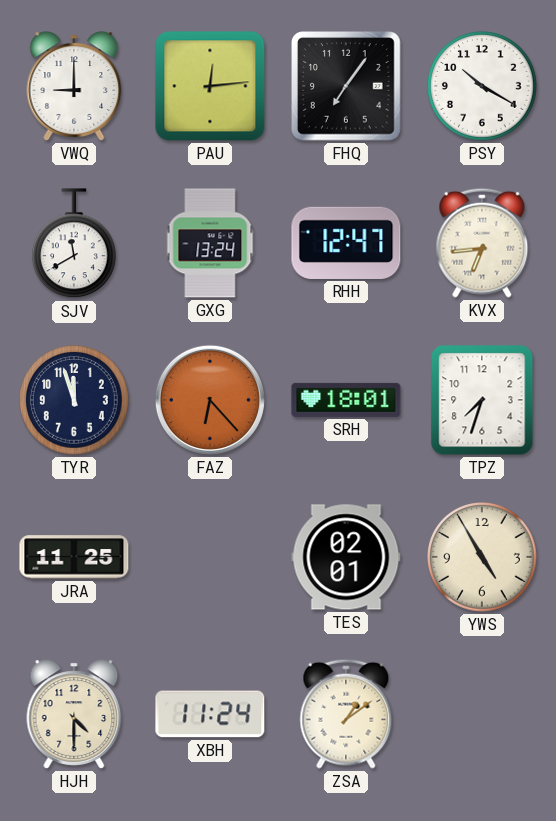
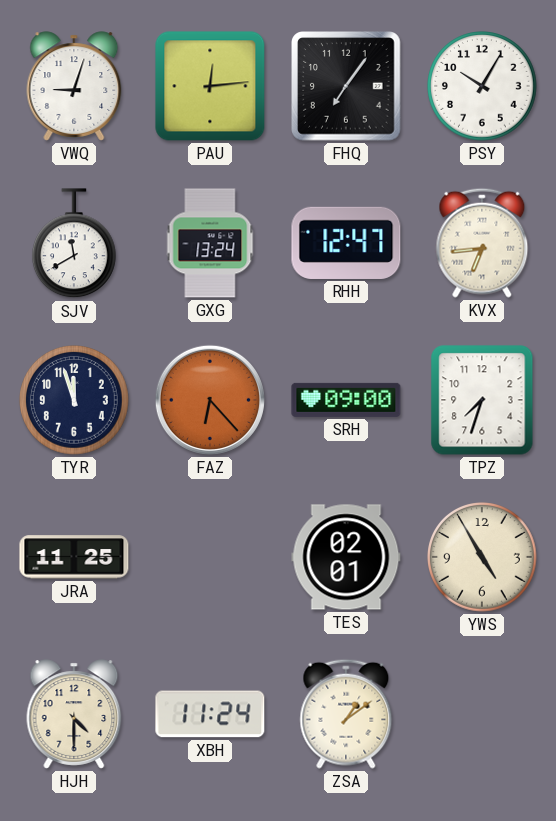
VWQ: 9:00 -> 9:03 (74, 86)
PSY: 10:20 -> 10:05 (482, 86)
SRH: 18:01 -> 09:00 (346, 400)
